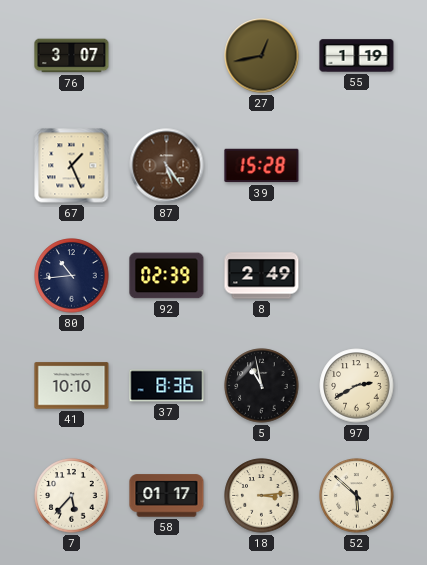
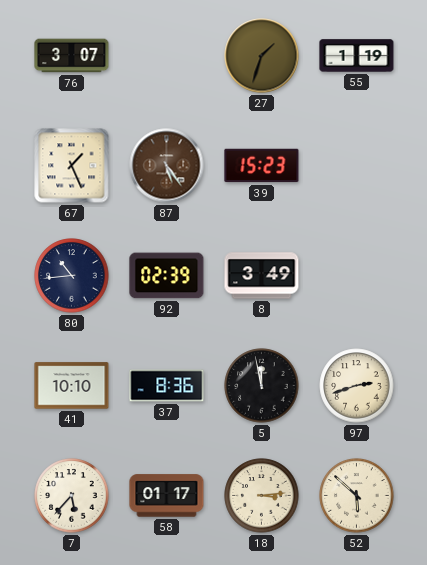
27: 12:43 -> 1:33 (262, 56)
39: 15:28 -> 15:23 (262, 166)
8: 2:49 -> 3:49 (262, 276)
5: 10:58 -> 11:58 (262, 386)
97: 2:40 -> 2:42 (357, 386)
